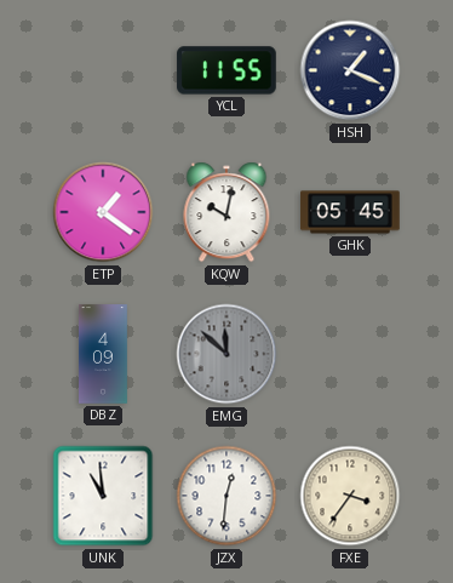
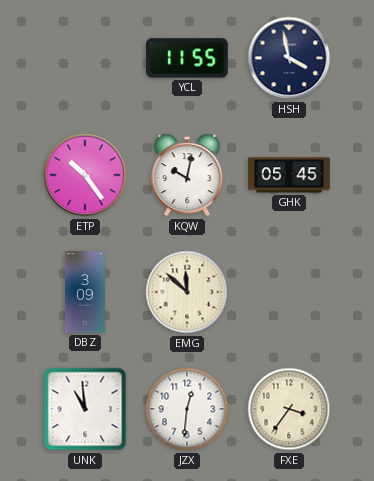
HSH: 1:19 -> 3:58 (289, 58)
ETP: 1:21 -> 10:24 (85, 175)
DBZ: 4:09 -> 3:09 (86, 292)
EMG dial: grey -> cream (187, 292)
